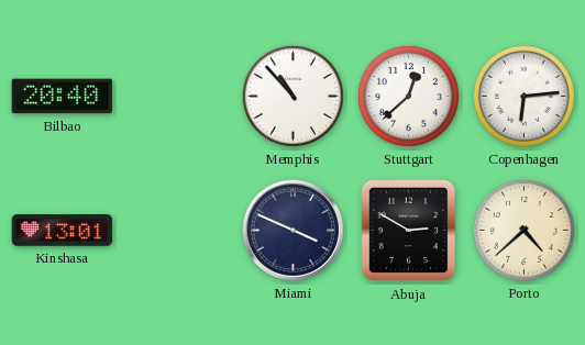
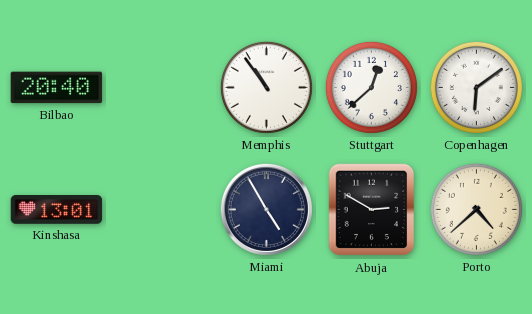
Memphis: 10:53 -> 10:54 (266, 87)
Copenhagen: 6:14 -> 6:09 (476, 87)
Miami: 3:49 -> 4:55 (266, 209)
